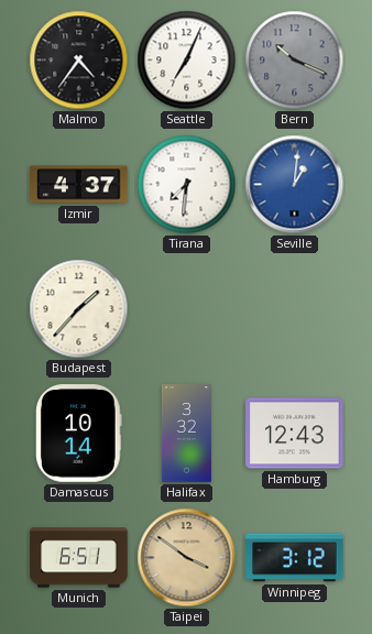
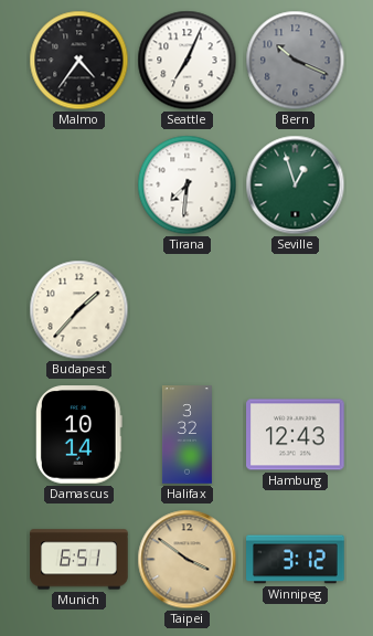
Izmir: 4:37 -> none (79, 185)
Seville: 1:01 -> 12:57 (296, 185)
Seville dial: blue -> green (296, 185)
